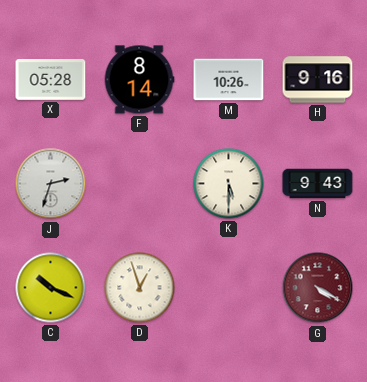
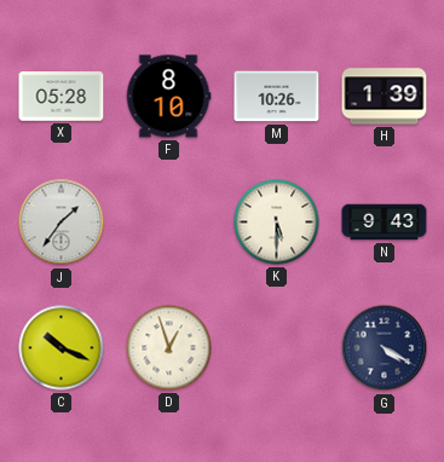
F: 8:14 -> 8:10 (168, 97)
H: 9:16 -> 1:39 (385, 97)
J: 2:33 -> 1:36 (62, 223)
G dial: burgundy -> navy (385, 348)
